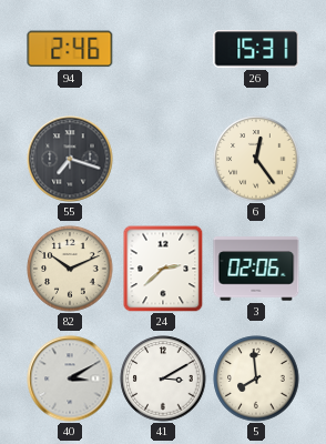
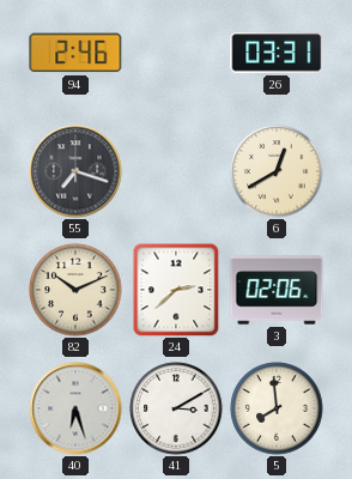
26: 15:31 -> 03:31 (277, 53)
6: 12:24 -> 12:40 (277, 171)
40: 3:10 -> 6:27 (75, 408)
